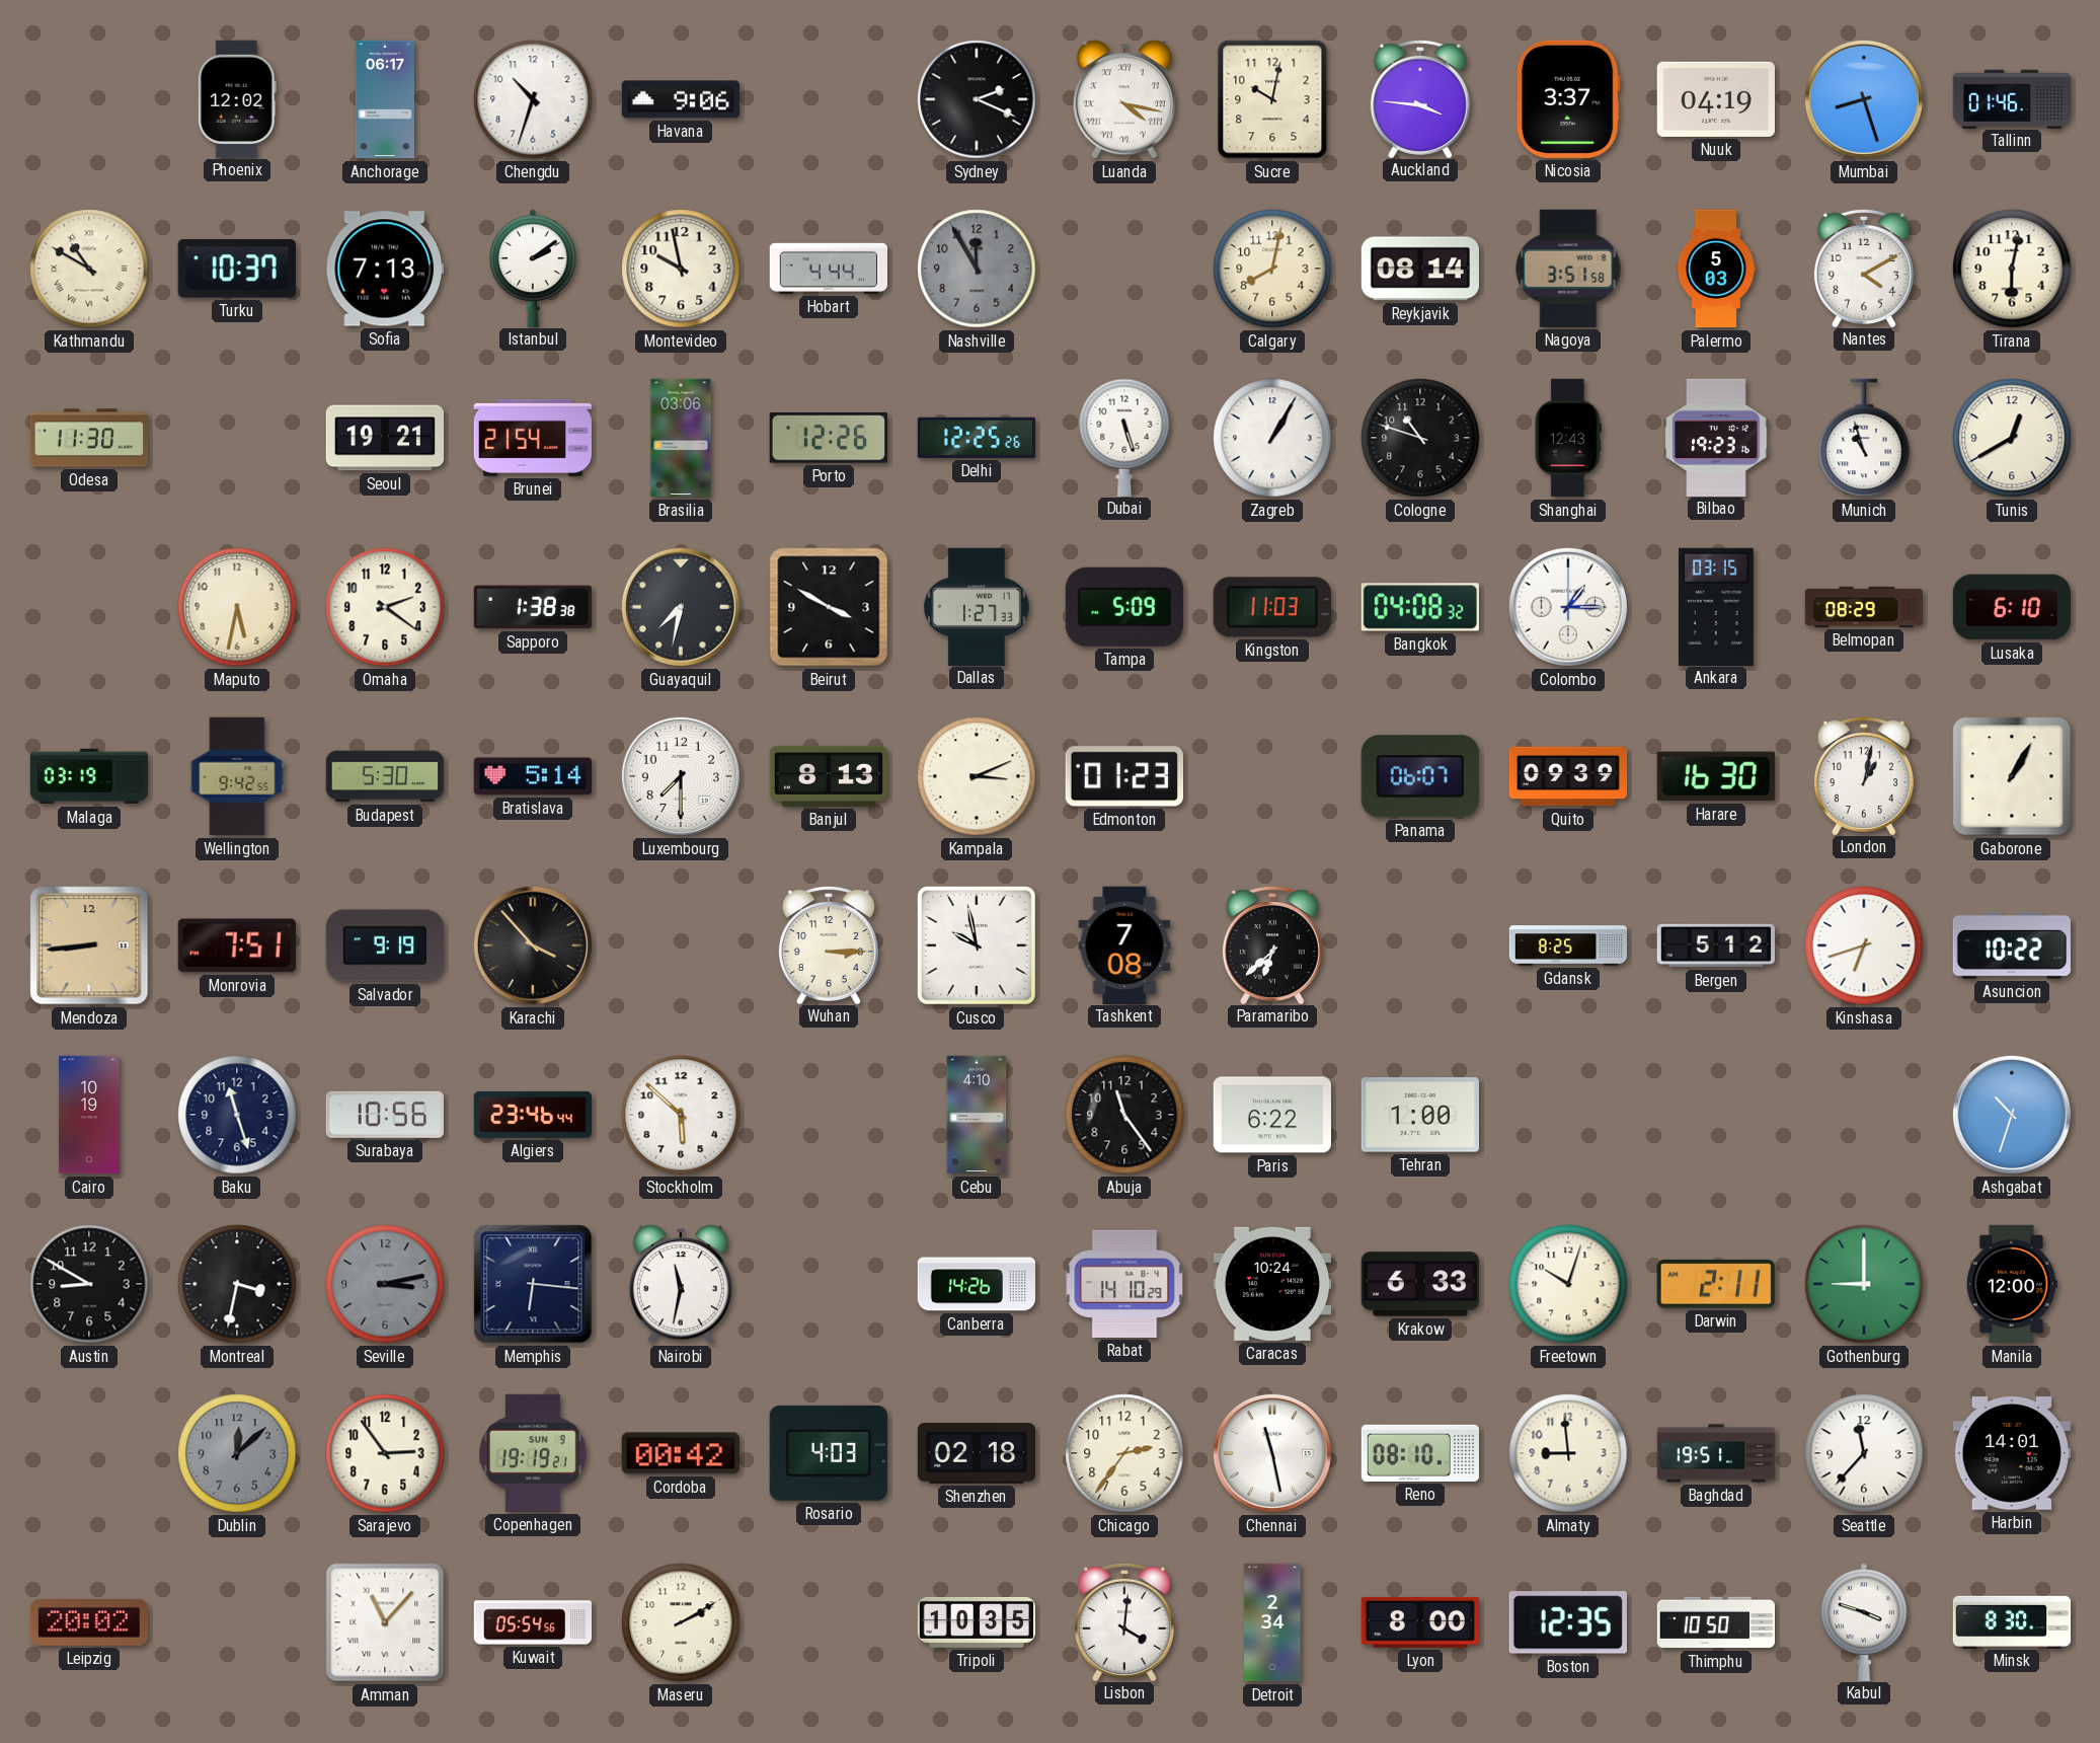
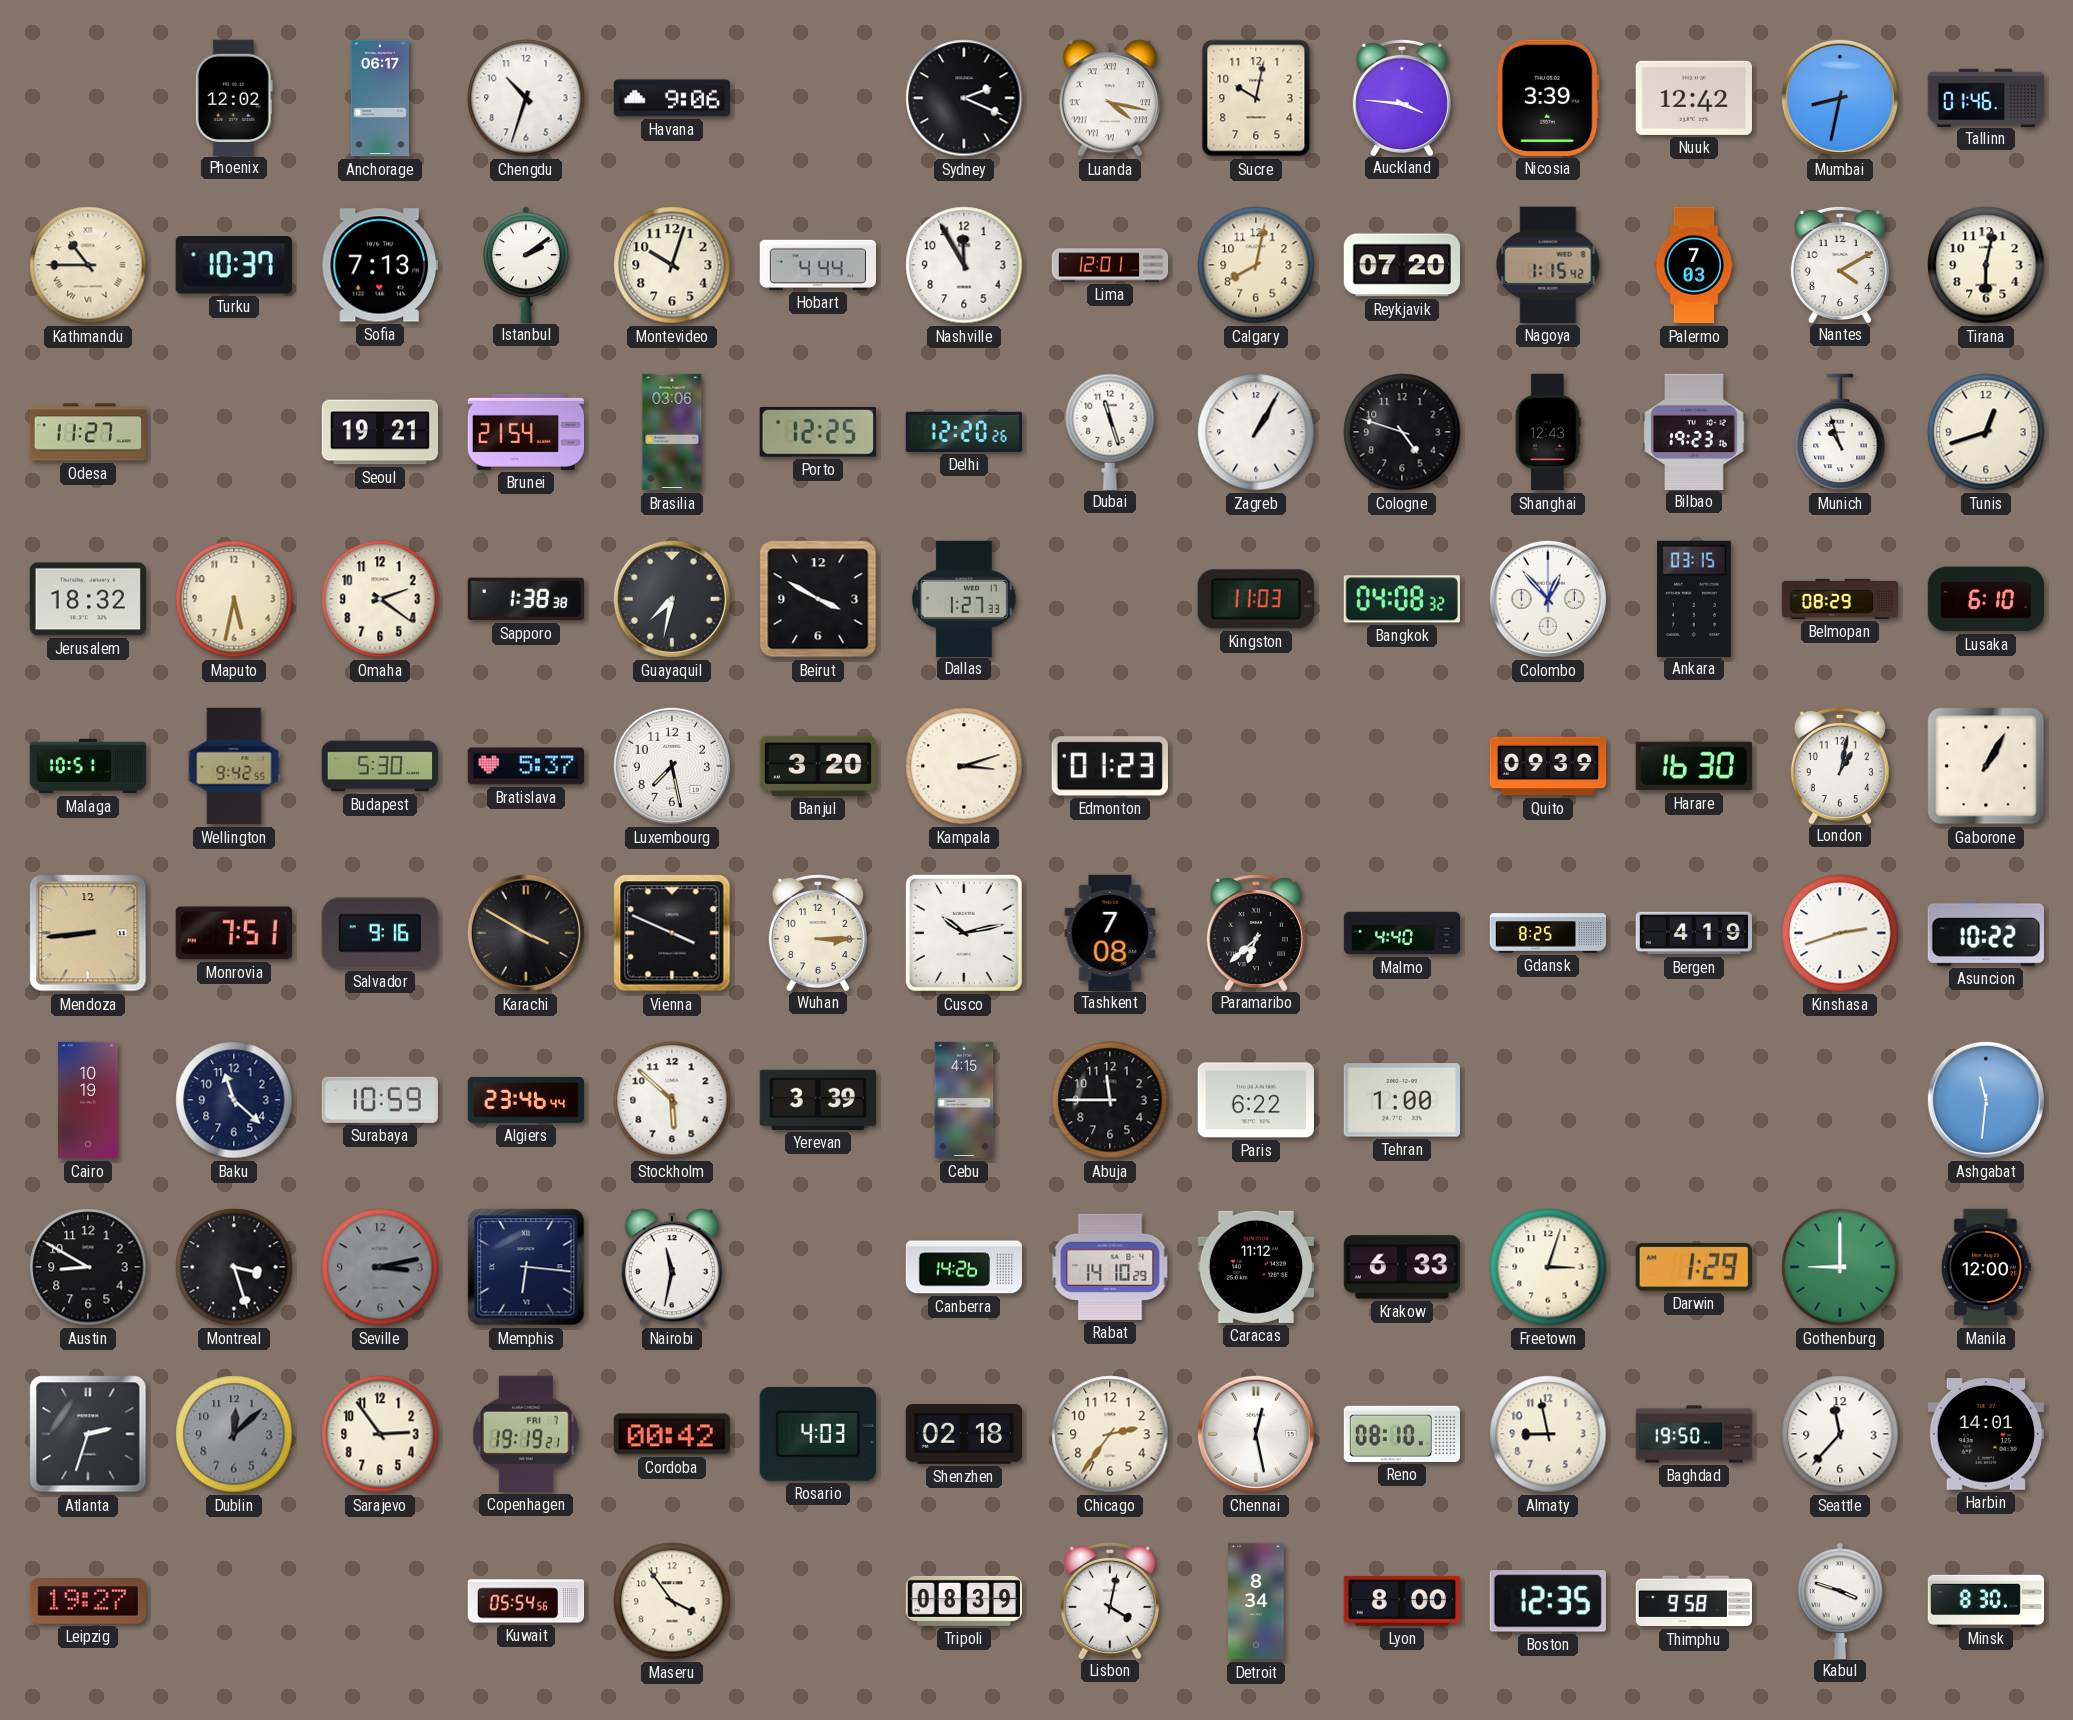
Nicosia: 3:37 -> 3:39 (1548, 98)
Nuuk: 04:19 -> 12:42 (1694, 98)
Mumbai: 8:27 -> 8:32 (1840, 98)
Kathmandu: 10:50 -> 10:45 (88, 265)
Montevideo: 9:58 -> 10:03 (672, 265)
Nashville dial: grey -> white (964, 265)
Lima: none -> 12:01 (1110, 265)
Reykjavik: 08:14 -> 07:20 (1401, 265)
Nagoya: 3:51 -> 1:15 (1548, 265)
Palermo: 5:03 -> 7:03 (1694, 265)
Odesa: 11:30 -> 11:27 (88, 432)
Porto: 12:26 -> 12:25 (818, 432)
Delhi: 12:25 -> 12:20 (963, 432)
Dubai: 5:27 -> 11:27 (1110, 431)
Cologne: 10:48 -> 4:48 (1402, 432)
Tunis: 12:40 -> 12:42 (1986, 432)
Jerusalem: none -> 18:32 (87, 599)
Tampa: 5:09 -> none (1124, 607)
Colombo: 1:15 -> 12:53 (1548, 599)
Malaga: 03:19 -> 10:51 (88, 766)
Bratislava: 5:14 -> 5:37 (525, 766)
Luxembourg: 7:30 -> 7:28 (672, 766)
Banjul: 8:13 -> 3:20 (817, 766)
Kampala: 3:11 -> 3:12 (964, 766)
Panama: 06:07 -> none (1420, 776)
Salvador: 9:19 -> 9:16 (380, 933)
Karachi: 3:53 -> 3:50 (526, 933)
Vienna: none -> 3:49 (672, 933)
Cusco: 9:58 -> 10:13 (964, 933)
Malmo: none -> 4:40 (1402, 933)
Bergen: 5:12 -> 4:19 (1693, 933)
Kinshasa: 6:42 -> 2:42 (1840, 933)
Baku: 11:27 -> 11:22 (234, 1100)
Surabaya: 10:56 -> 10:59 (380, 1100)
Yerevan: none -> 3:39 (818, 1100)
Cebu: 4:10 -> 4:15 (964, 1100)
Abuja: 11:24 -> 11:45 (1110, 1100)
Ashgabat: 10:33 -> 11:31 (1986, 1100)
Montreal: 3:32 -> 3:27 (234, 1267)
Caracas: 10:24 -> 11:12 (1255, 1267)
Freetown: 10:03 -> 3:03 (1548, 1267)
Darwin: 2:11 -> 1:29 (1694, 1267)
Atlanta: none -> 2:33 (88, 1434)
Copenhagen date: SUN 9 -> FRI 7 (527, 1434)
Chennai: 11:28 -> 12:28 (1256, 1434)
Almaty: 8:59 -> 8:58 (1548, 1434)
Baghdad: 19:51 -> 19:50 (1694, 1434)
Leipzig: 20:02 -> 19:27 (87, 1602)
Amman: 11:07 -> none (385, 1622)
Maseru: 2:10 -> 3:54 (672, 1601)
Tripoli: 10:35 -> 08:39 (963, 1601)
Lisbon: 4:01 -> 4:02 (1110, 1600)
Detroit: 2:34 -> 8:34 (1256, 1601)
Thimphu: 10:50 -> 9:58 (1694, 1601)
